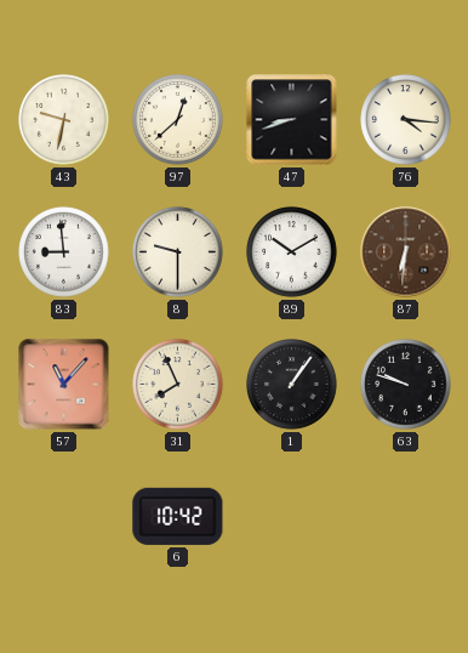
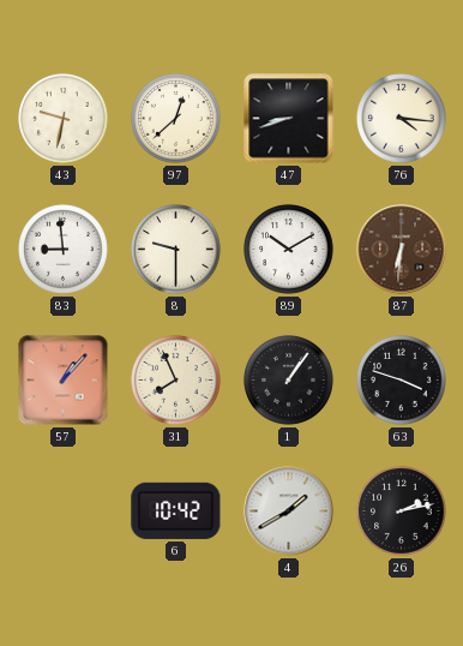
57: 11:07 -> 1:07 (64, 381)
63: 9:48 -> 3:48 (402, 381)
4: none -> 1:40 (289, 512)
26: none -> 2:13 (402, 512)
